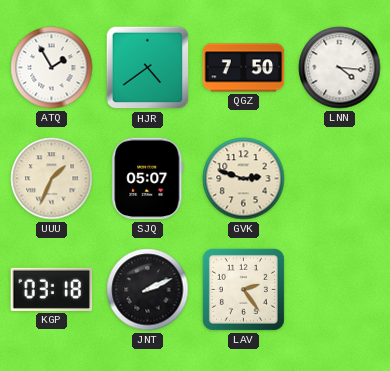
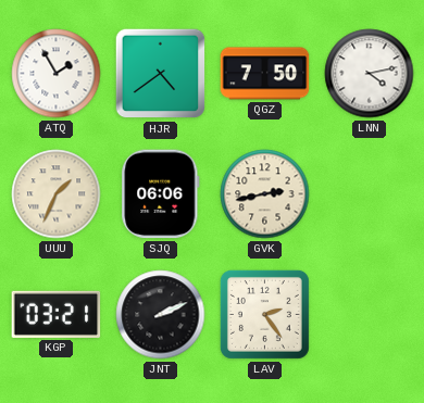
LNN: 4:16 -> 4:13 (370, 74)
SJQ: 05:07 -> 06:06 (161, 194)
GVK: 2:48 -> 2:43 (265, 194)
KGP: 03:18 -> 03:21 (57, 314)
